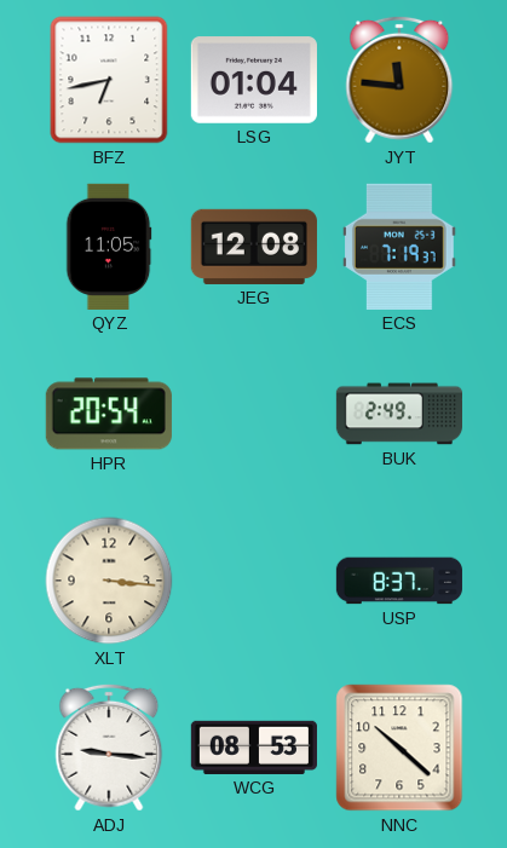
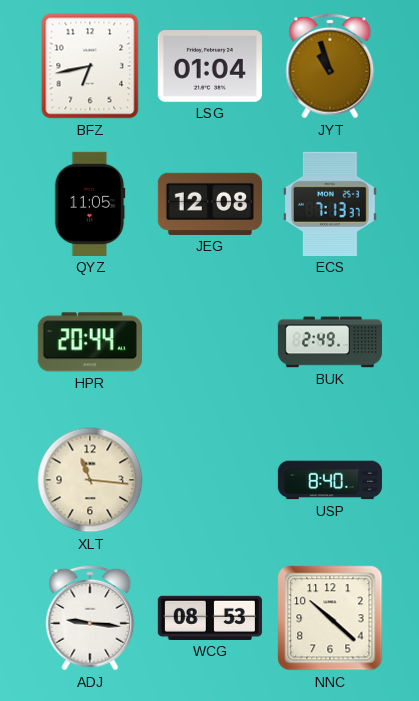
JYT: 11:46 -> 10:57 (330, 66)
ECS: 7:19 -> 7:13 (331, 204)
HPR: 20:54 -> 20:44 (90, 342)
XLT: 3:16 -> 11:16 (90, 480)
USP: 8:37 -> 8:40 (329, 480)
